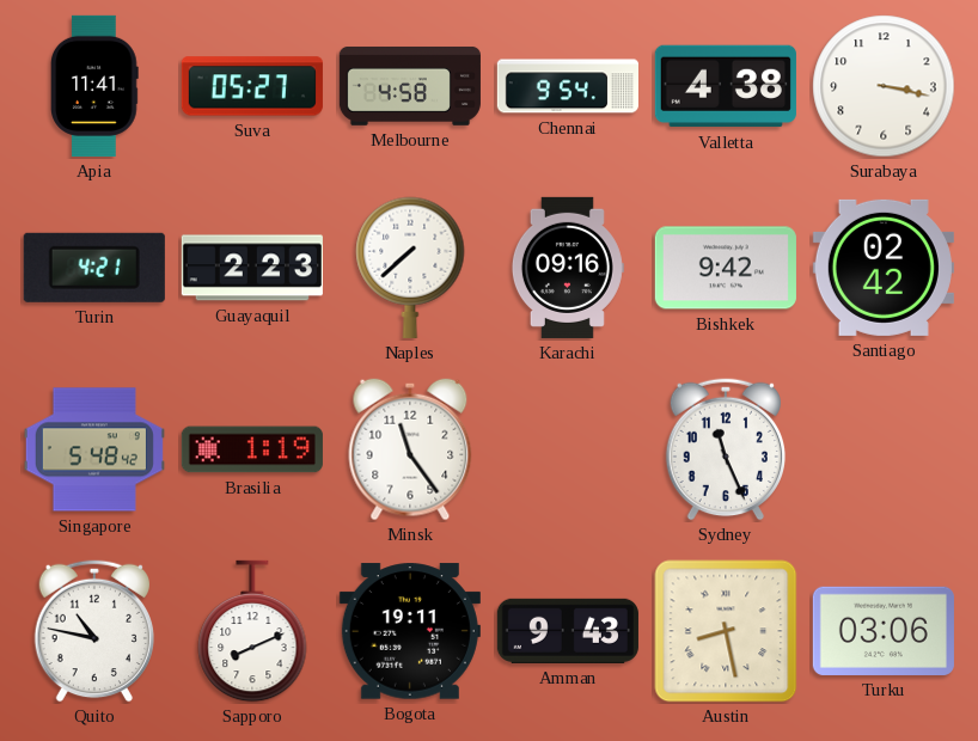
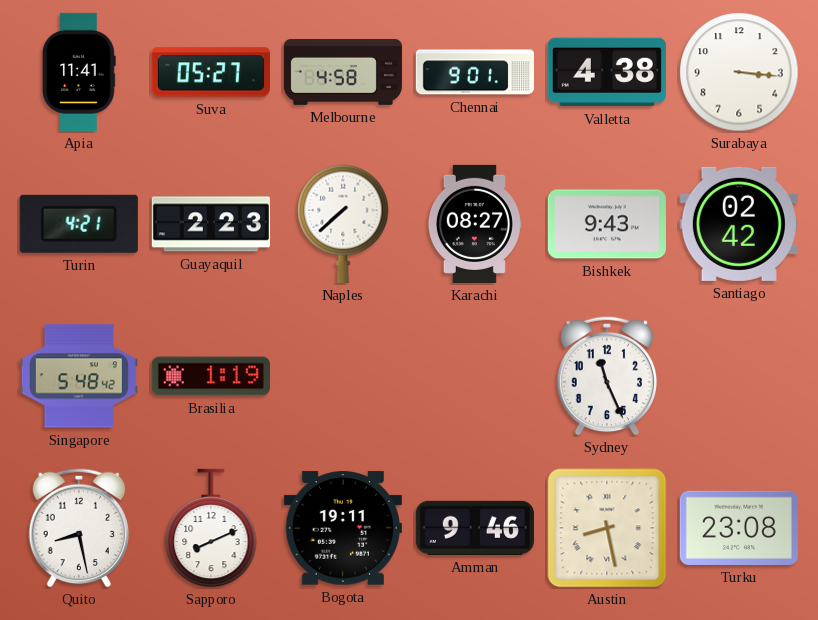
Chennai: 9:54 -> 9:01 (475, 72)
Surabaya: 3:17 -> 3:16 (739, 72)
Karachi: 09:16 -> 08:27 (475, 224)
Bishkek: 9:42 -> 9:43 (607, 224)
Minsk: 11:24 -> none (410, 449)
Quito: 10:47 -> 8:28 (78, 528)
Amman: 9:43 -> 9:46 (475, 528)
Turku: 03:06 -> 23:08 (739, 528)
